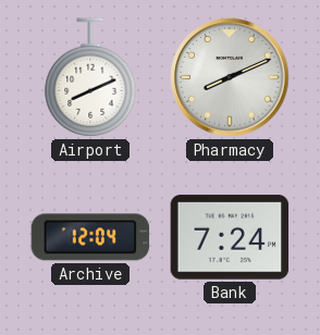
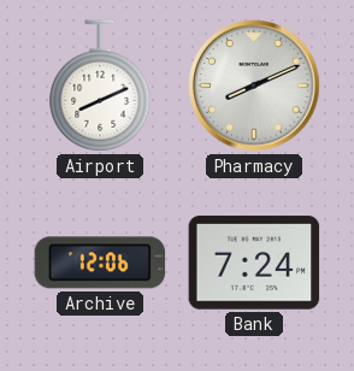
Archive: 12:04 -> 12:06 (100, 263)
